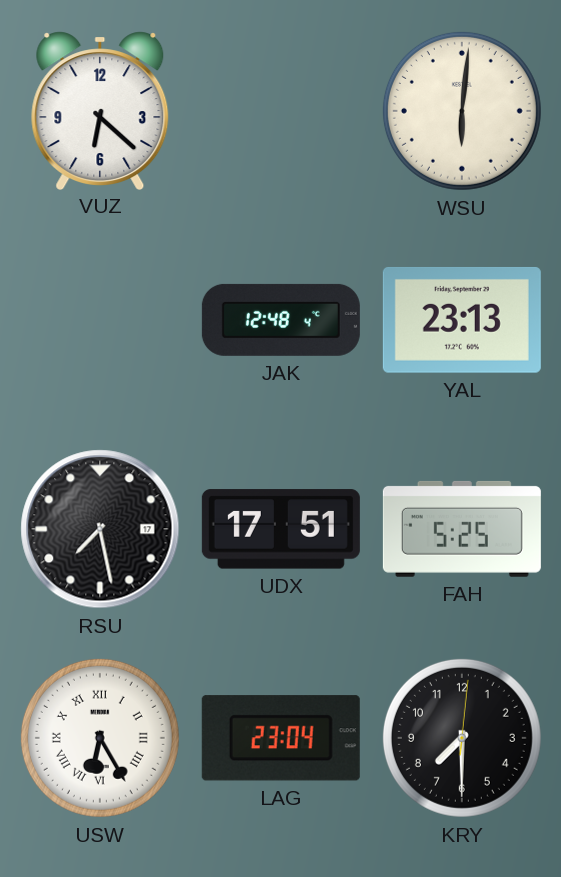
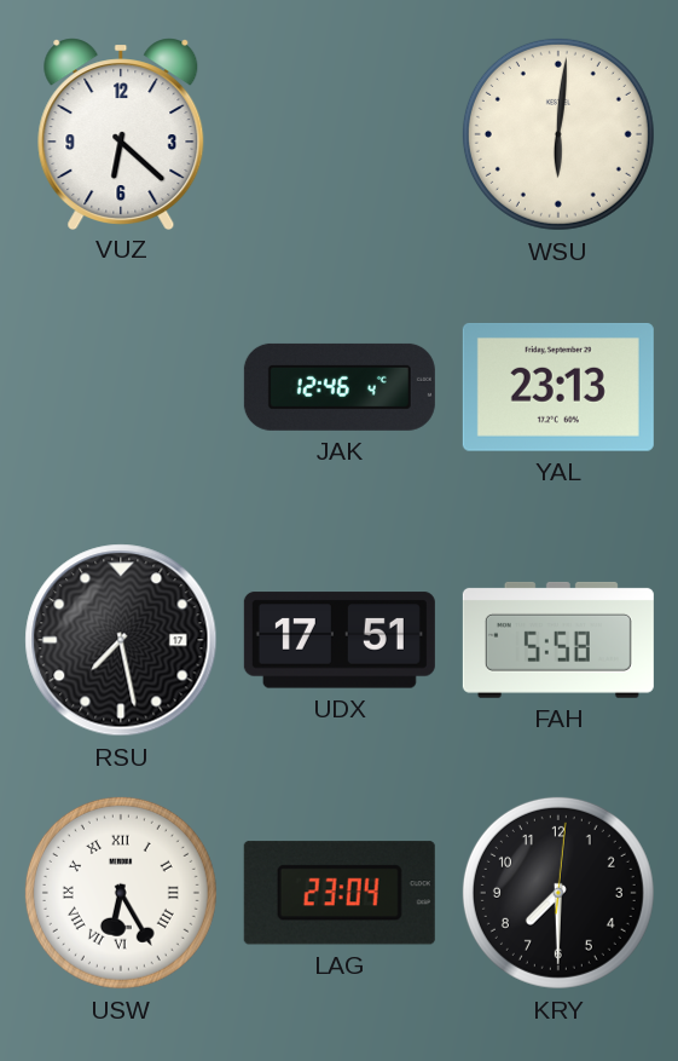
JAK: 12:48 -> 12:46 (340, 387)
FAH: 5:25 -> 5:58 (558, 640)
